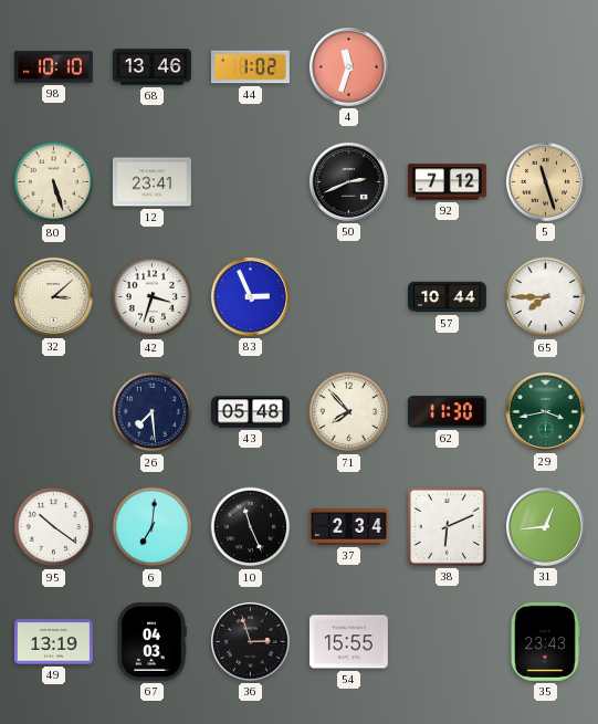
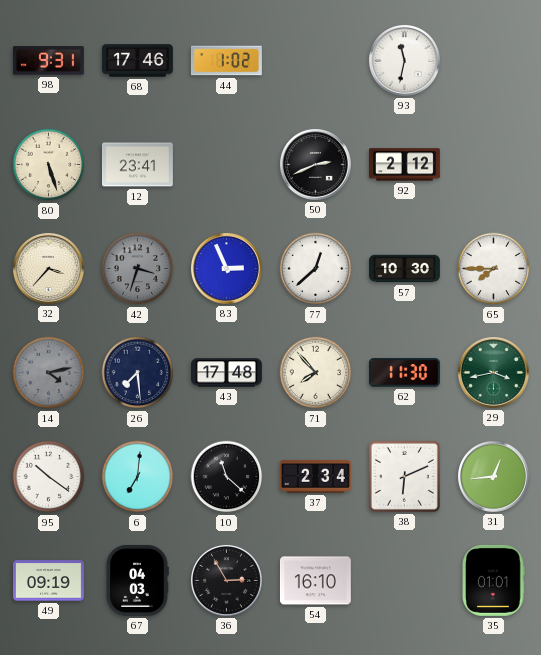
98: 10:10 -> 9:31 (48, 61)
68: 13:46 -> 17:46 (137, 61)
4: 11:33 -> none (348, 66)
93: none -> 11:32 (404, 60)
92: 7:12 -> 2:12 (404, 165)
5: 11:27 -> none (545, 181)
32: 3:08 -> 3:37 (48, 268)
42 dial: white -> grey (138, 269)
77: none -> 12:38 (316, 269)
57: 10:44 -> 10:30 (405, 269)
14: none -> 4:13 (49, 373)
43: 05:48 -> 17:48 (227, 373)
10: 11:26 -> 11:22 (227, 477)
49: 13:19 -> 09:19 (48, 581)
36: 2:57 -> 2:55 (226, 580)
54: 15:55 -> 16:10 (315, 581)
35: 23:43 -> 01:01 (493, 580)
